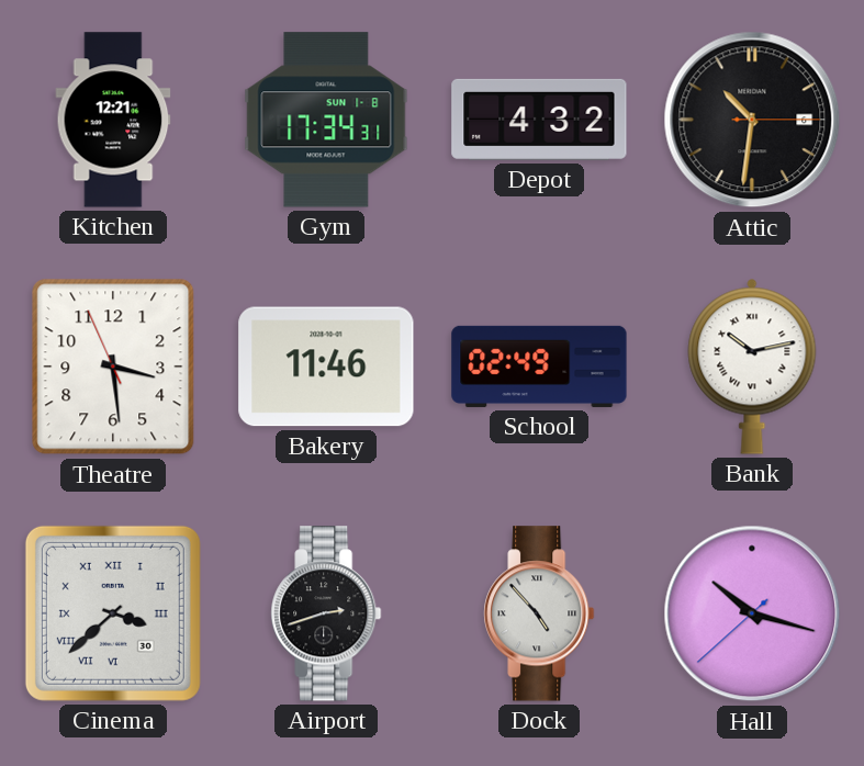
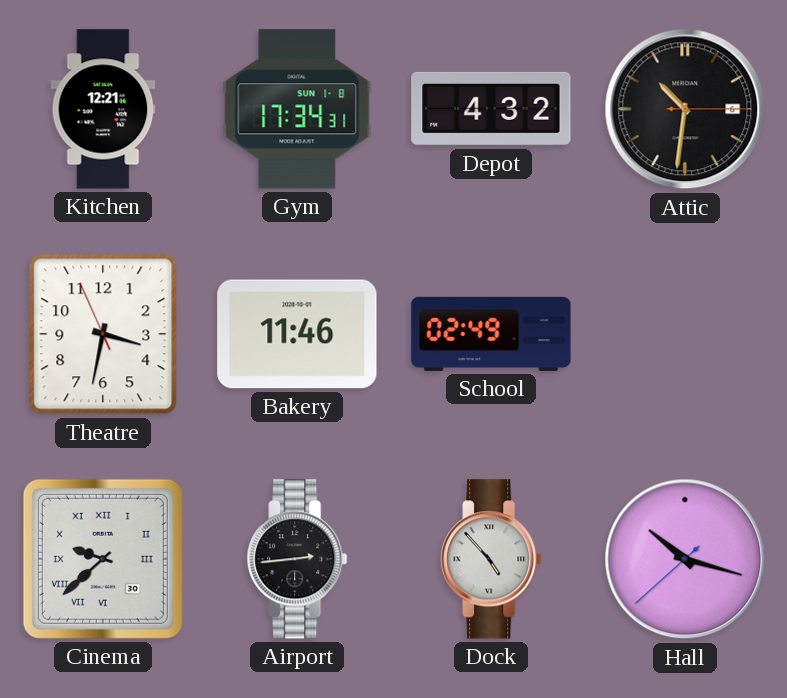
Theatre: 3:28 -> 3:31 (103, 334)
Bank: 10:13 -> none (752, 367)
Cinema: 3:38 -> 9:38 (103, 559)
Airport: 2:42 -> 2:44 (297, 559)
